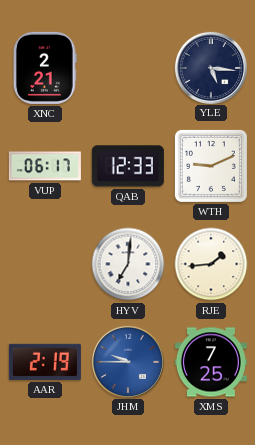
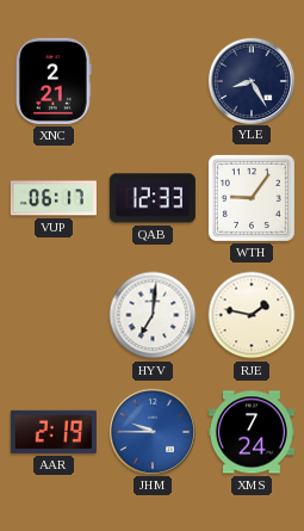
YLE: 5:16 -> 8:25 (250, 80)
WTH: 9:11 -> 9:06 (252, 198)
RJE: 1:44 -> 1:47 (252, 315)
XMS: 7:25 -> 7:24 (252, 432)
